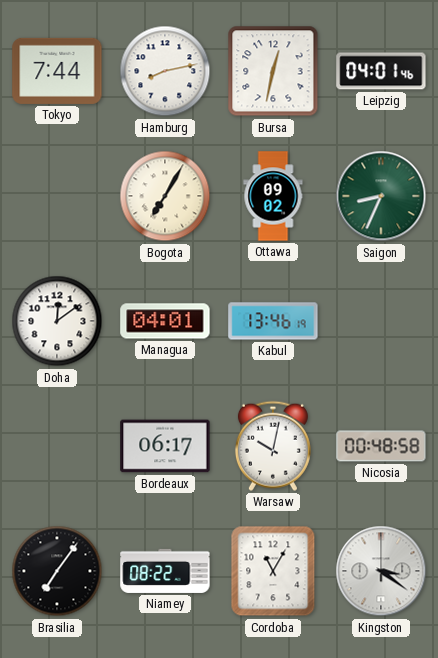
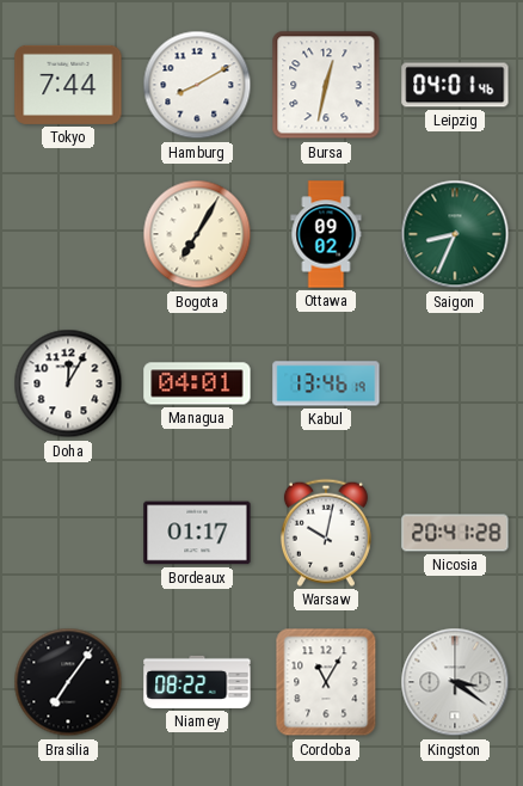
Hamburg: 8:13 -> 8:10 (197, 85)
Doha: 12:09 -> 12:05 (68, 383)
Bordeaux: 06:17 -> 01:17 (197, 533)
Nicosia: 00:48 -> 20:41 (455, 533)
